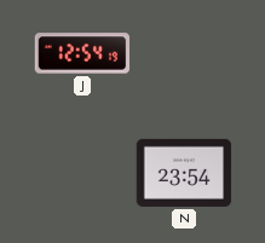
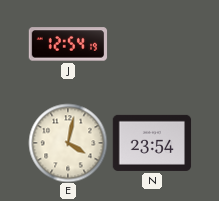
E: none -> 4:02 (68, 143)
